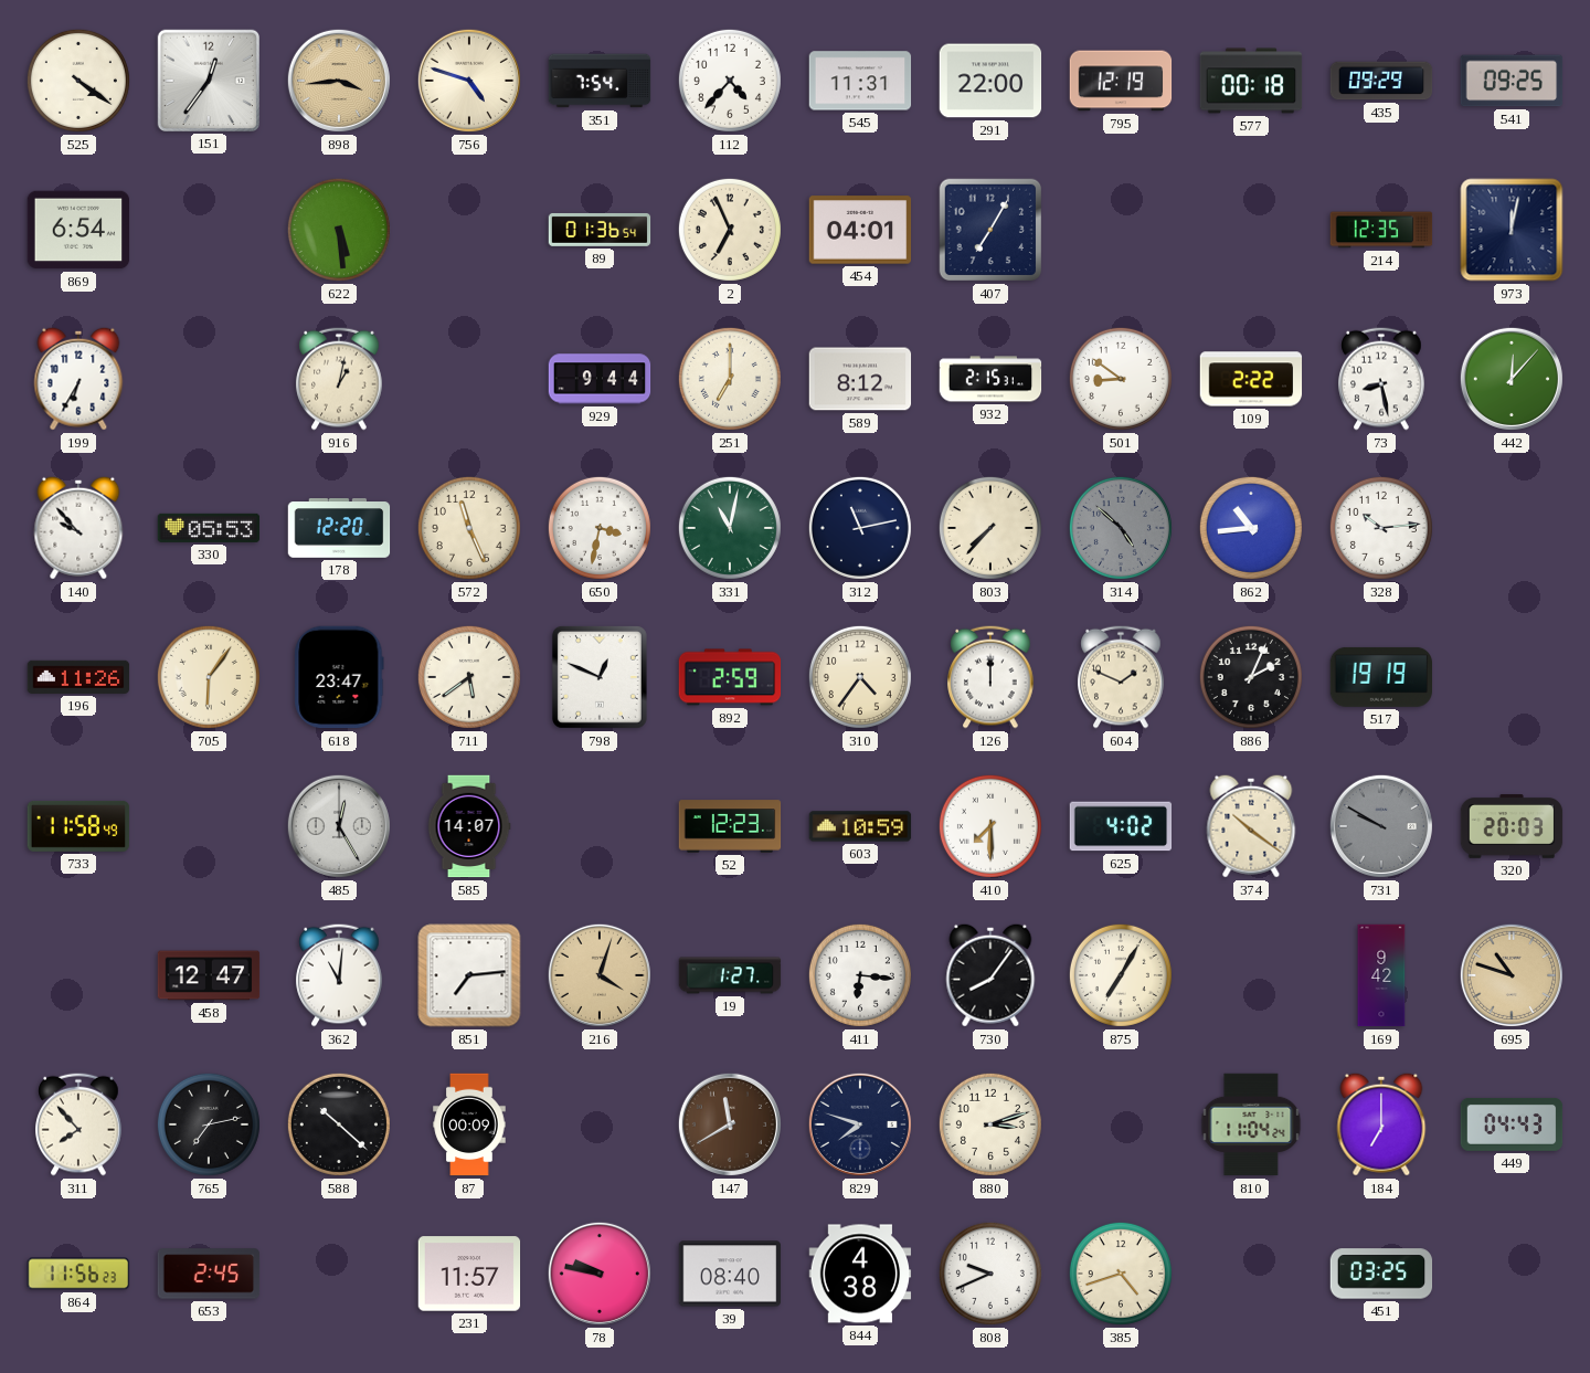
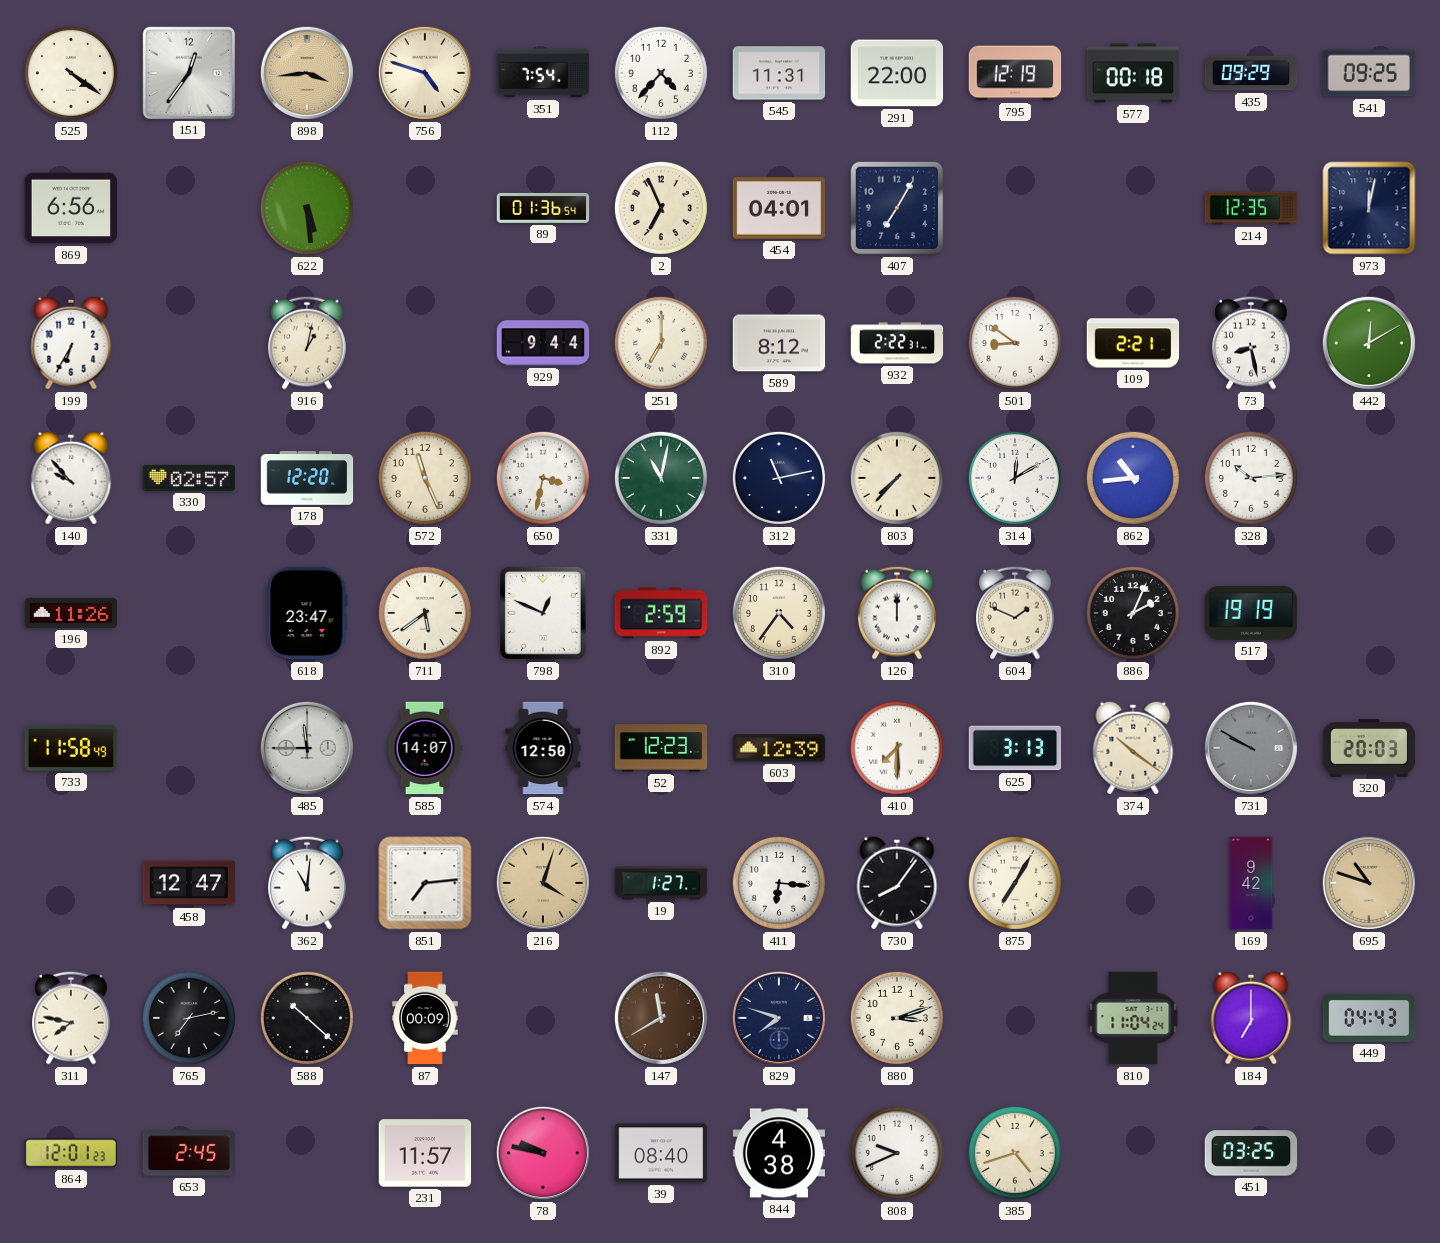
869: 6:54 -> 6:56 (71, 208)
932: 2:15 -> 2:22 (897, 343)
109: 2:22 -> 2:21 (1133, 343)
442: 12:07 -> 12:10 (1369, 343)
330: 05:53 -> 02:57 (189, 478)
314: 4:52 -> 12:10 (1015, 478)
314 dial: grey -> white (1015, 478)
705: 6:06 -> none (209, 677)
485: 12:25 -> 11:45 (307, 748)
574: none -> 12:50 (543, 748)
603: 10:59 -> 12:39 (779, 748)
625: 4:02 -> 3:13 (1015, 748)
311: 7:53 -> 7:47 (71, 1018)
864: 11:56 -> 12:01 (71, 1153)
